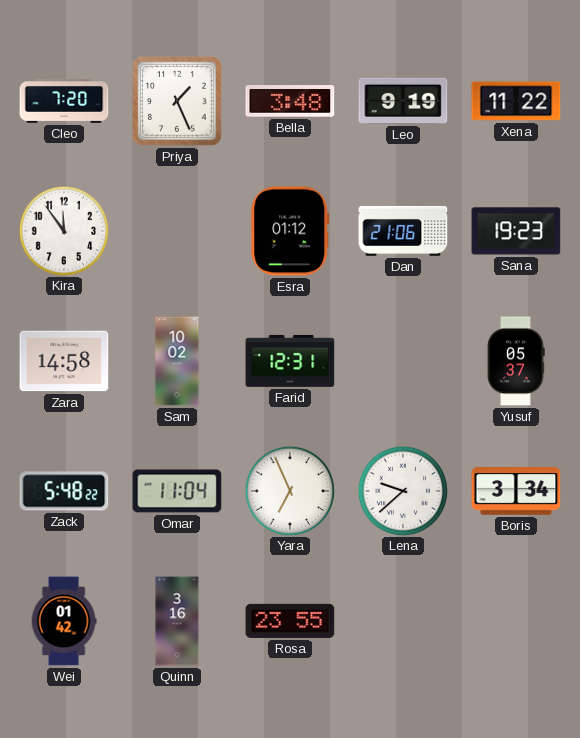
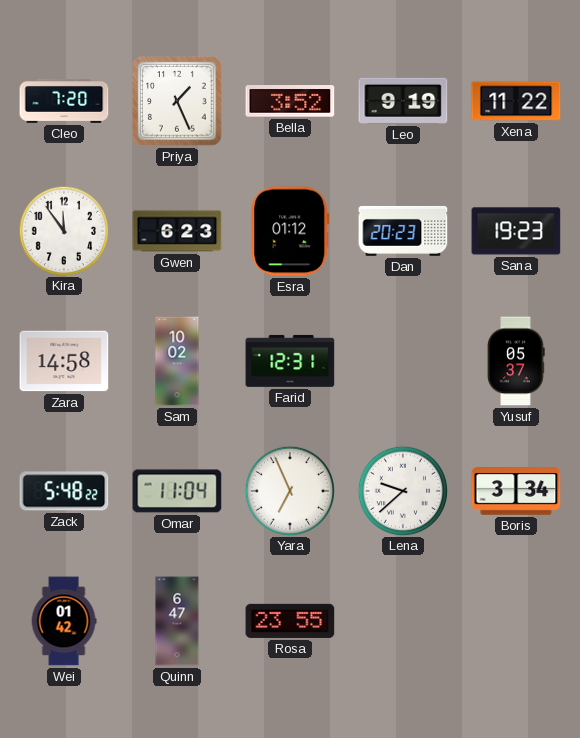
Bella: 3:48 -> 3:52 (290, 101)
Gwen: none -> 6:23 (177, 231)
Dan: 21:06 -> 20:23 (403, 231)
Quinn: 3:16 -> 6:47 (177, 621)
